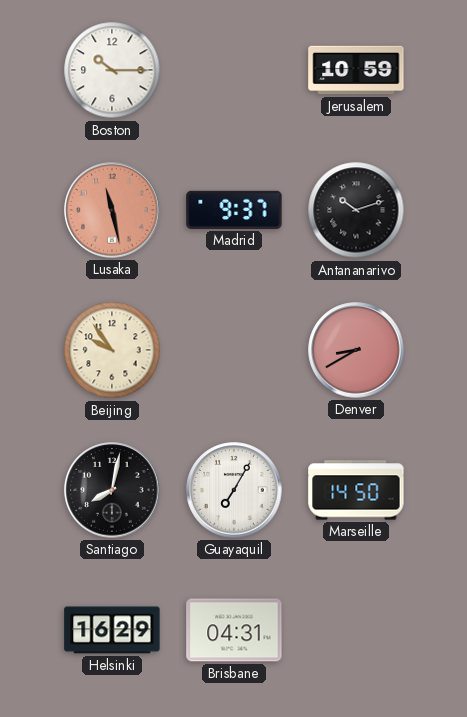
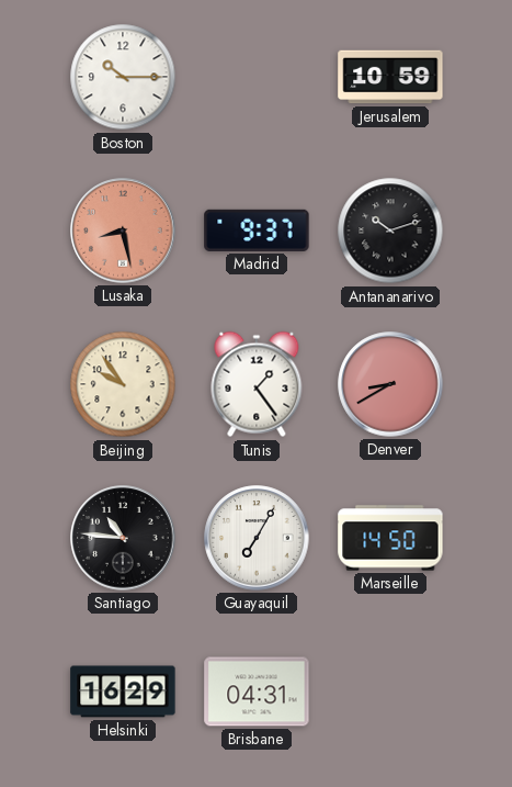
Lusaka: 11:28 -> 8:28 (123, 231)
Tunis: none -> 1:24 (257, 384)
Santiago: 8:02 -> 10:46 (123, 538)
